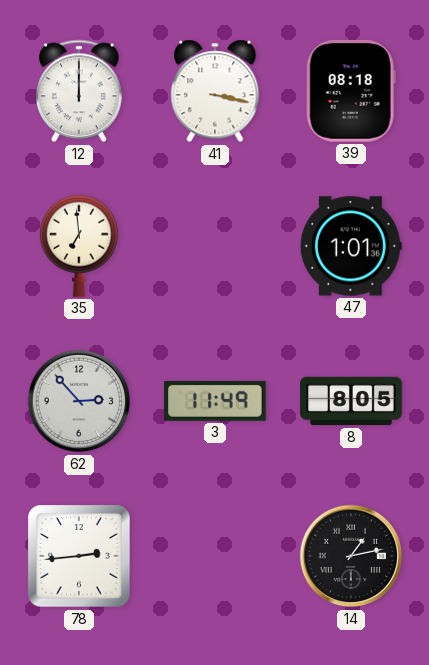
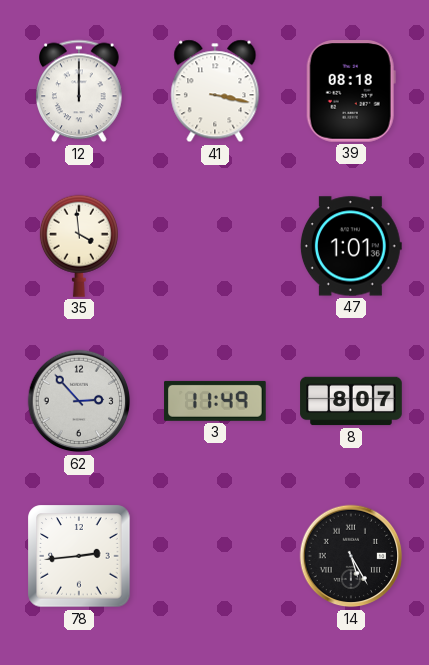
35: 6:59 -> 3:59 (79, 246)
8: 8:05 -> 8:07 (351, 401)
14: 1:13 -> 5:25 (351, 556)
